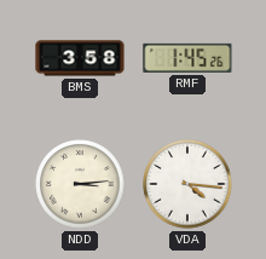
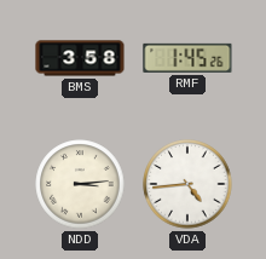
VDA: 4:16 -> 4:44 (187, 184)
